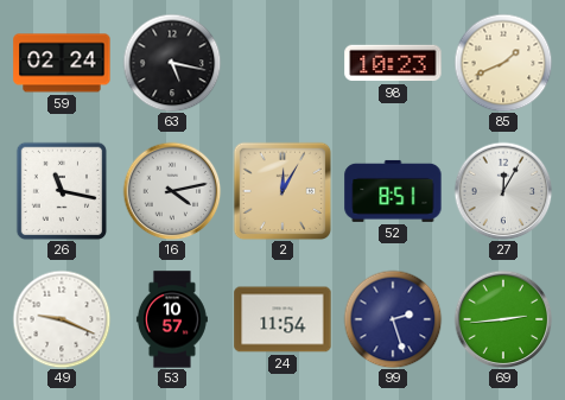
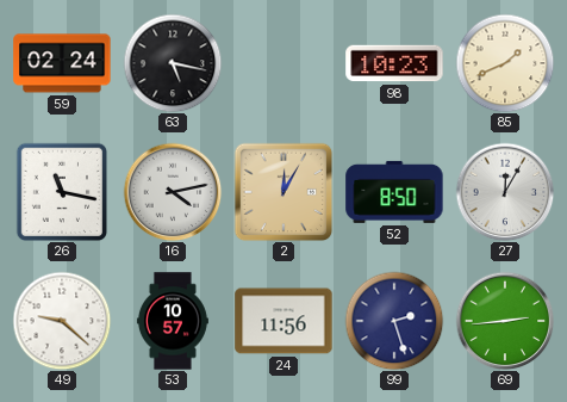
52: 8:51 -> 8:50 (394, 192)
49: 9:19 -> 9:22 (62, 321)
24: 11:54 -> 11:56 (283, 321)
